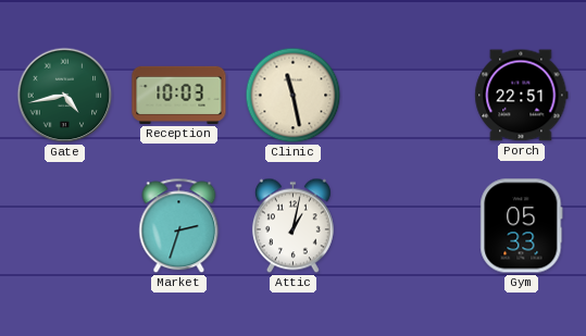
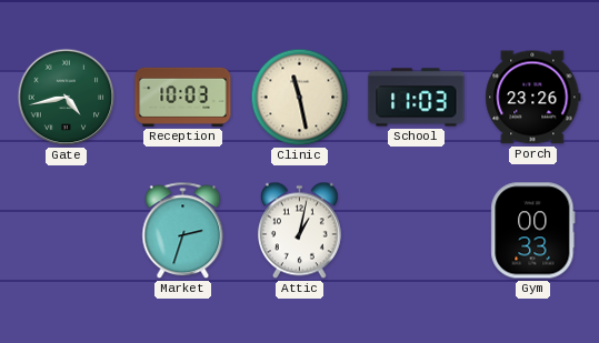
School: none -> 11:03 (417, 98)
Porch: 22:51 -> 23:26 (533, 98)
Gym: 05:33 -> 00:33 (533, 231)
